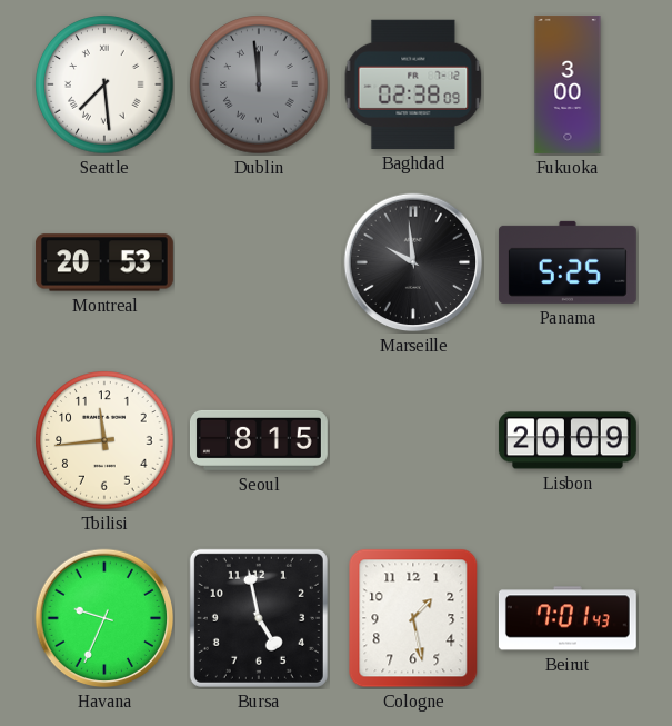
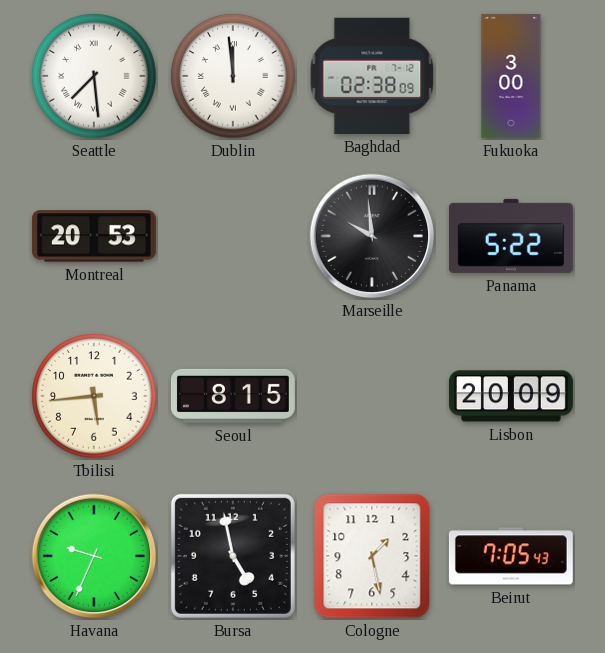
Dublin dial: grey -> white (233, 76)
Panama: 5:25 -> 5:22 (511, 236)
Tbilisi: 11:44 -> 5:44 (94, 396)
Beirut: 7:01 -> 7:05 (511, 556)
